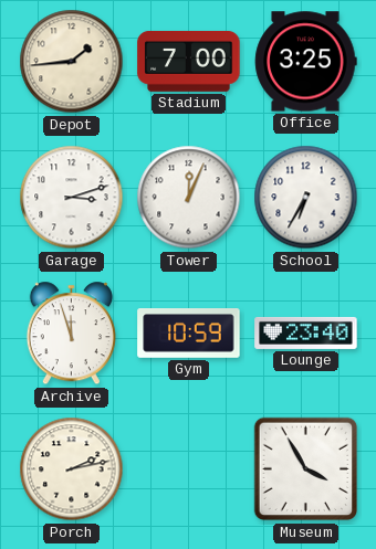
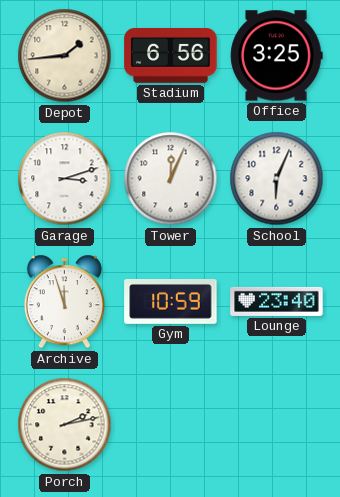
Stadium: 7:00 -> 6:56 (171, 55)
School: 6:35 -> 6:04 (277, 179)
Museum: 3:55 -> none (306, 469)
